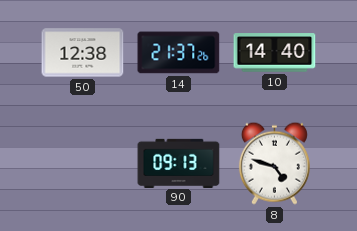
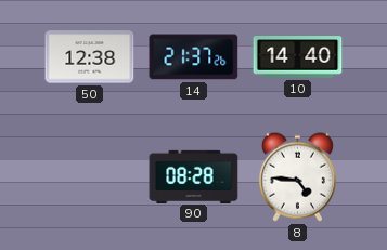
90: 09:13 -> 08:28 (194, 176)
8: 4:48 -> 4:46 (297, 176)
